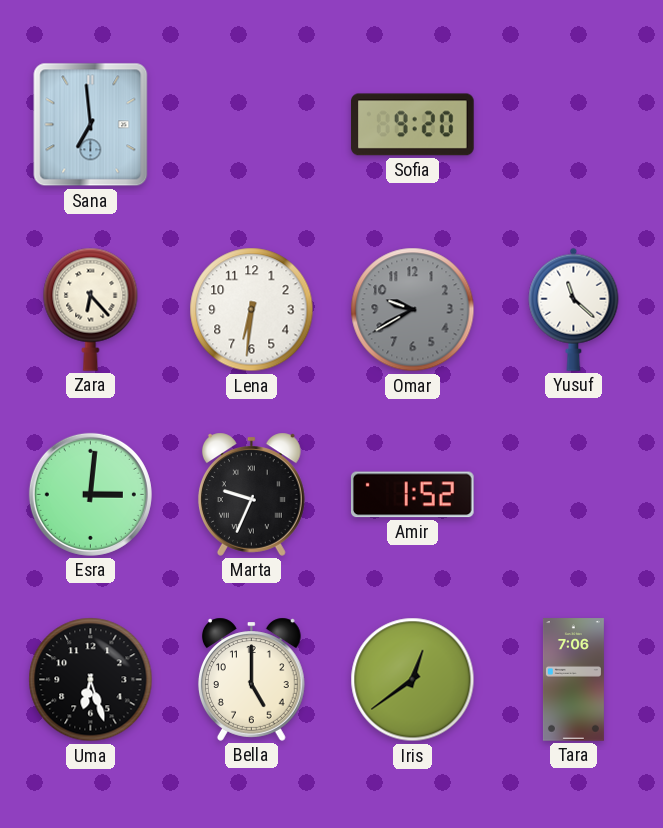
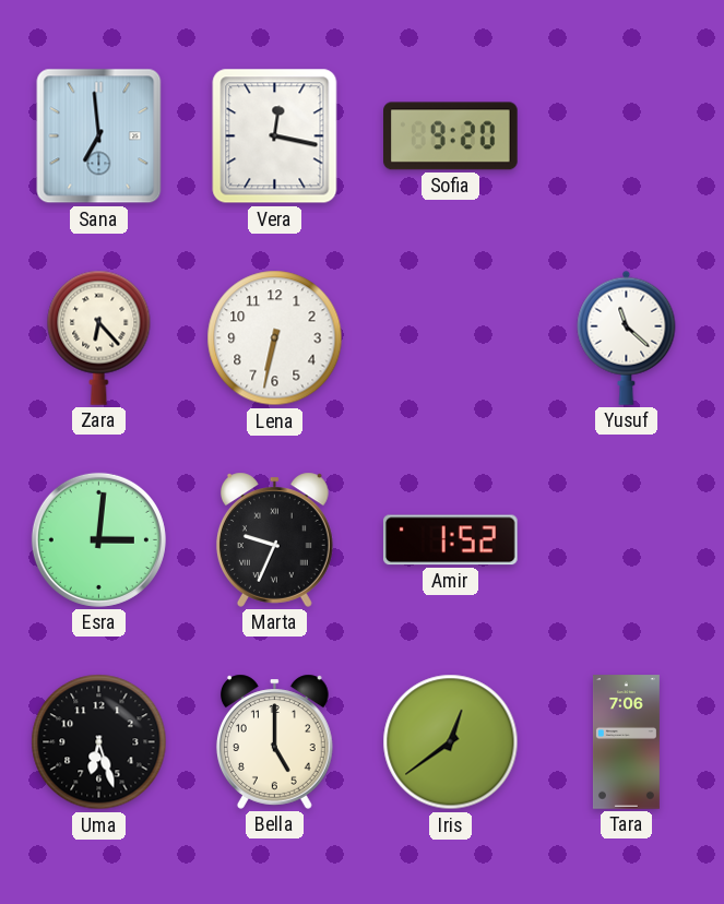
Vera: none -> 12:17 (275, 136)
Lena: 6:31 -> 6:32 (275, 338)
Omar: 9:40 -> none (413, 310)
